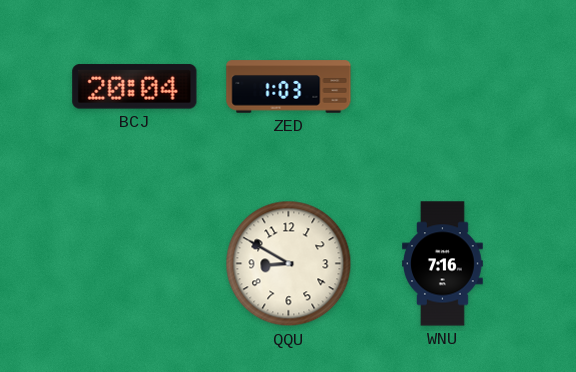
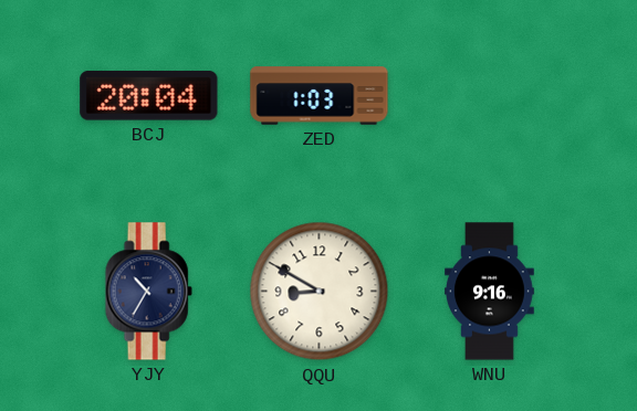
YJY: none -> 10:35 (148, 292)
WNU: 7:16 -> 9:16 (490, 292)
